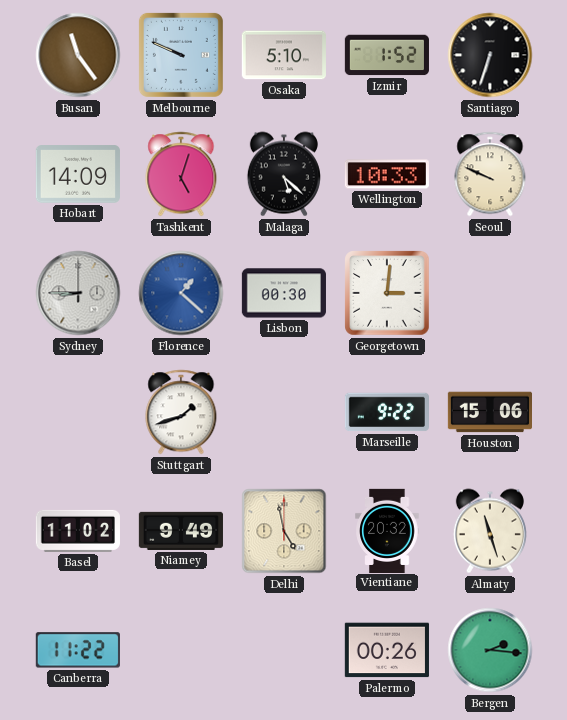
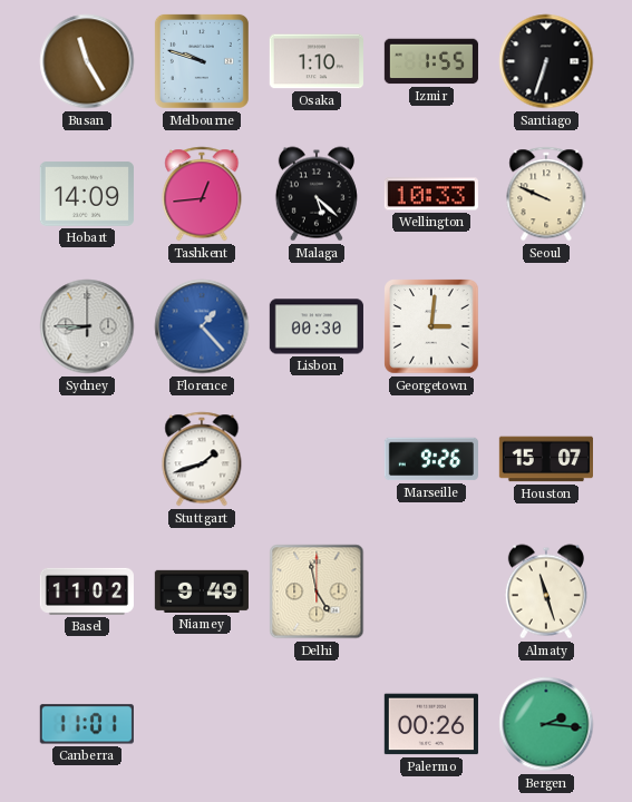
Busan: 11:24 -> 11:25 (87, 61)
Melbourne: 9:49 -> 9:48 (202, 61)
Osaka: 5:10 -> 1:10 (317, 61)
Izmir: 1:52 -> 1:55 (431, 61)
Tashkent: 5:03 -> 12:44 (202, 194)
Florence: 1:22 -> 1:23 (202, 326)
Marseille: 9:22 -> 9:26 (430, 459)
Houston: 15:06 -> 15:07 (545, 459)
Vientiane: 20:32 -> none (387, 530)
Canberra: 11:22 -> 11:01 (87, 724)
